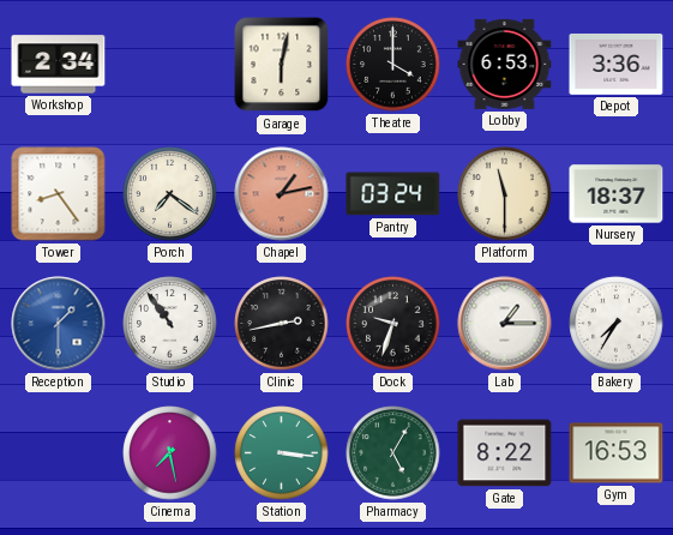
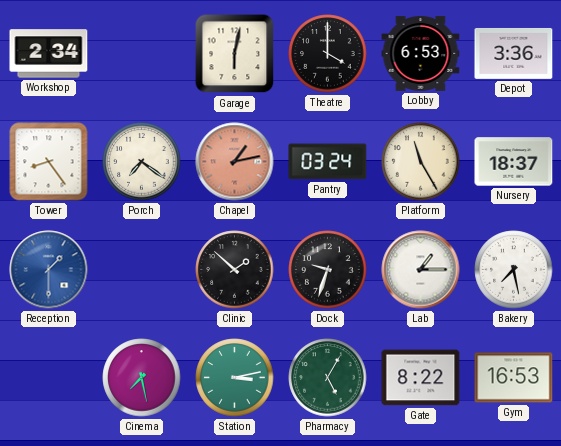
Platform: 11:30 -> 11:25 (421, 162)
Studio: 10:54 -> none (170, 324)
Clinic: 2:43 -> 1:52 (235, 270)
Bakery: 7:35 -> 7:28 (514, 270)
Station: 3:16 -> 3:13 (235, 378)
